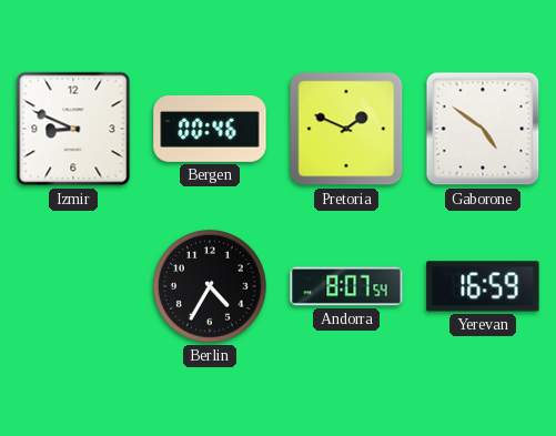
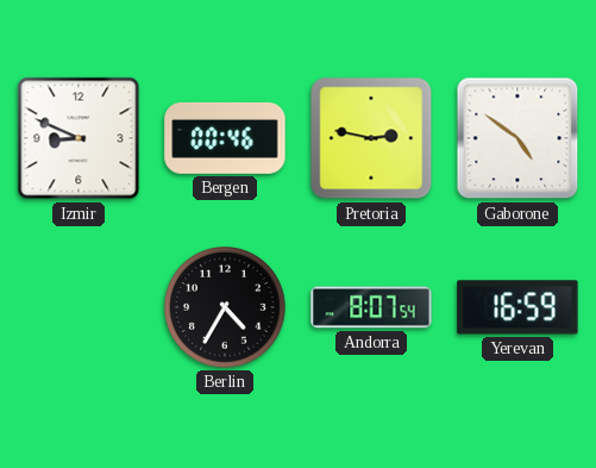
Pretoria: 1:49 -> 2:47 (371, 138)
